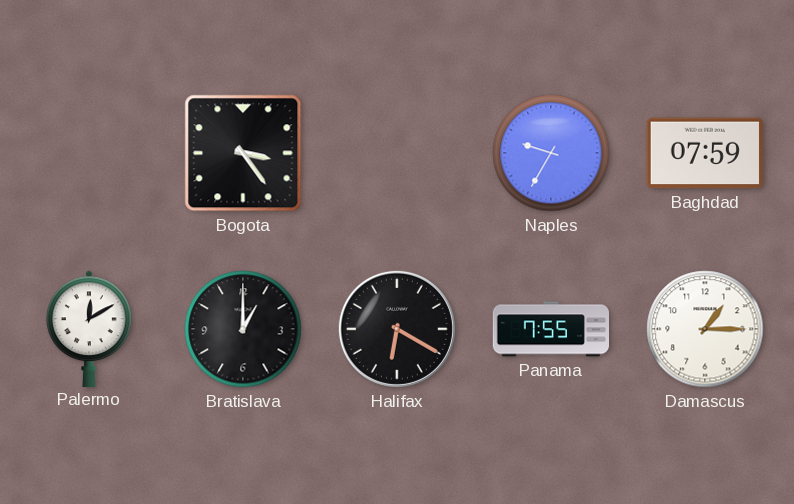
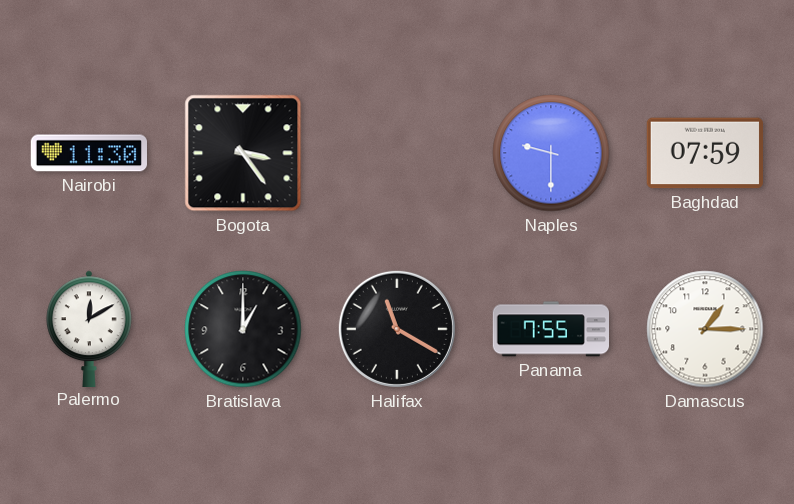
Nairobi: none -> 11:30 (88, 153)
Naples: 9:35 -> 9:30 (551, 153)
Halifax: 6:20 -> 11:20 (397, 329)
